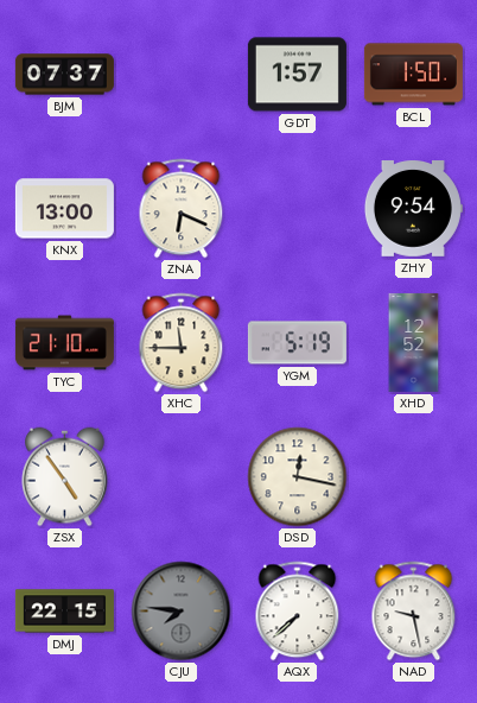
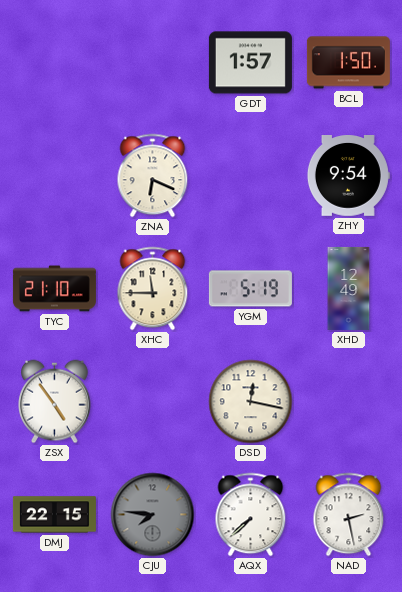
BJM: 07:37 -> none (64, 75)
KNX: 13:00 -> none (64, 209)
XHD: 12:52 -> 12:49 (349, 288)
NAD: 9:28 -> 2:28 (349, 515)
